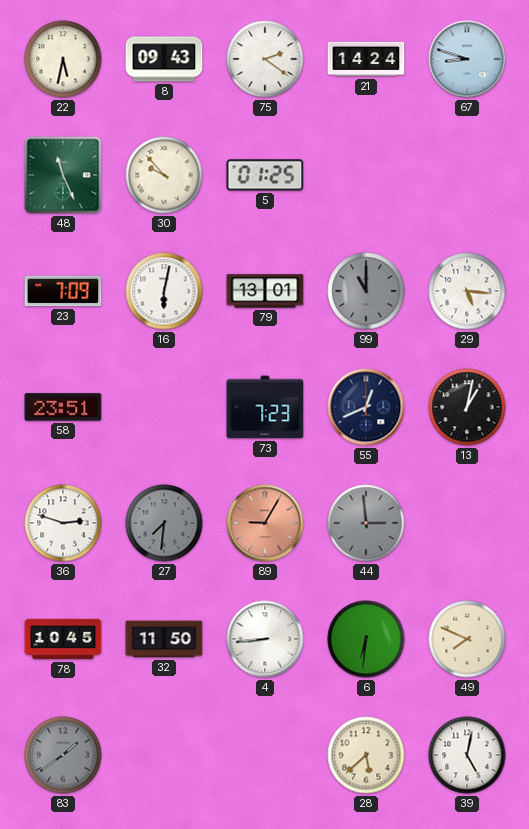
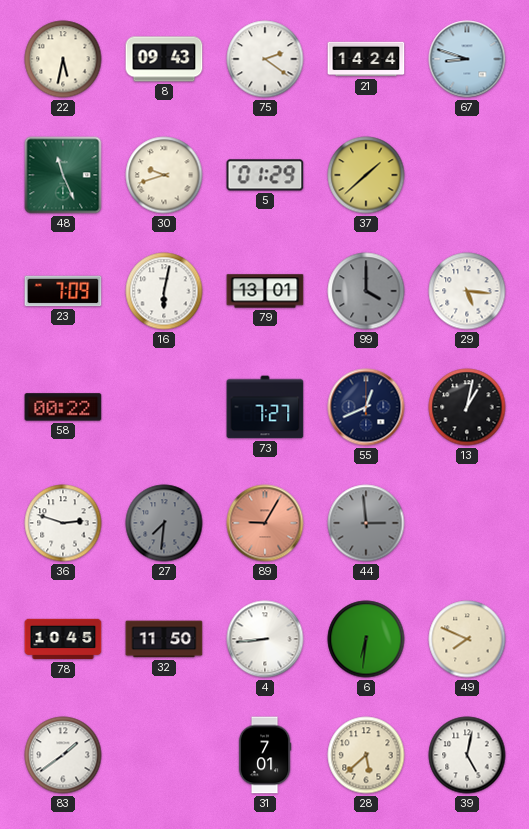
30: 9:53 -> 9:42 (164, 175)
5: 01:25 -> 01:29 (265, 175)
37: none -> 1:38 (366, 175)
99: 11:00 -> 4:00 (366, 291)
58: 23:51 -> 00:22 (63, 407)
73: 7:23 -> 7:27 (265, 407)
83 dial: grey -> white (63, 755)
31: none -> 7:01 (265, 755)
